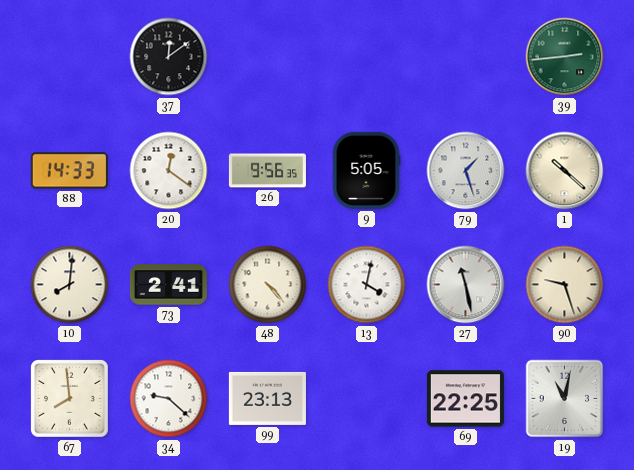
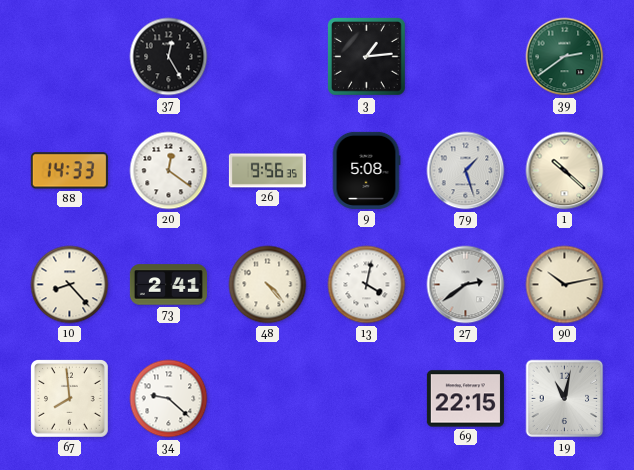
37: 12:09 -> 12:25 (169, 57)
3: none -> 1:14 (367, 57)
39: 2:44 -> 2:39 (565, 57)
9: 5:05 -> 5:08 (366, 170)
10: 8:01 -> 8:23 (70, 285)
27: 11:28 -> 2:39 (466, 285)
90: 9:27 -> 10:13 (565, 285)
99: 23:13 -> none (267, 398)
69: 22:25 -> 22:15 (465, 399)
